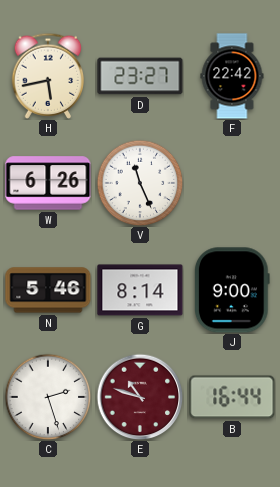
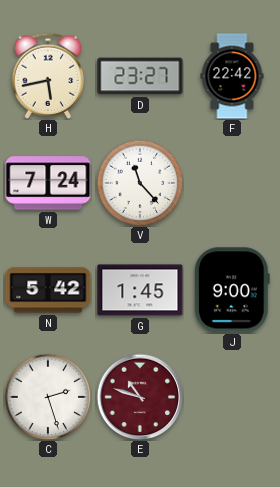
W: 6:26 -> 7:24 (48, 183)
V: 11:26 -> 11:23 (140, 183)
N: 5:46 -> 5:42 (48, 290)
G: 8:14 -> 1:45 (140, 290)
B: 16:44 -> none (232, 397)
